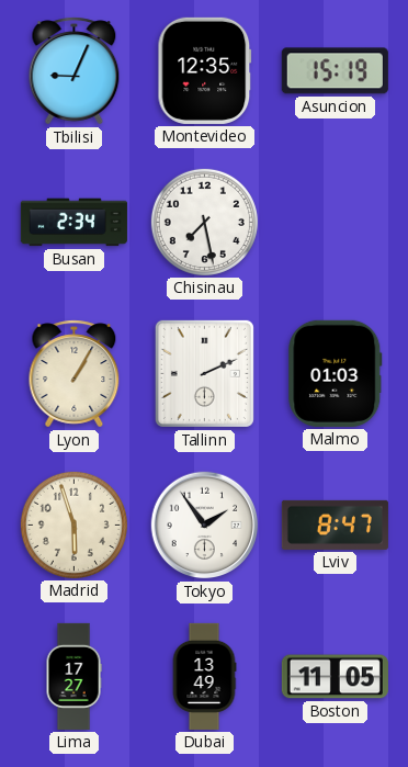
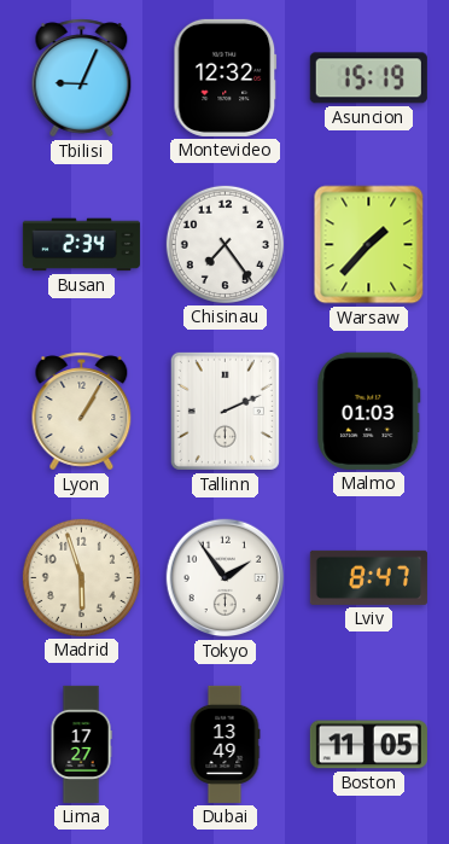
Montevideo: 12:35 -> 12:32 (226, 77)
Chisinau: 7:28 -> 7:24 (224, 244)
Warsaw: none -> 1:37 (369, 245)
